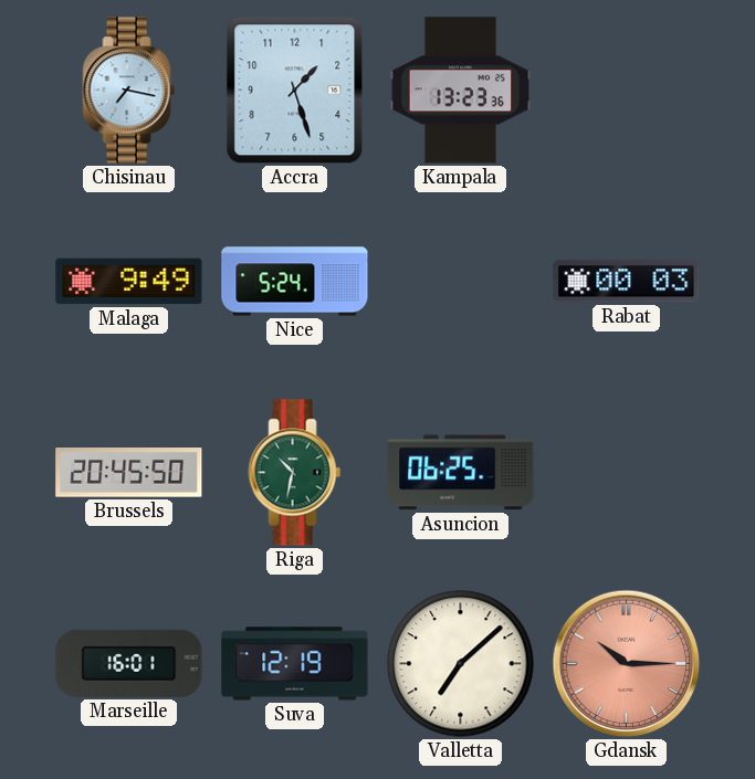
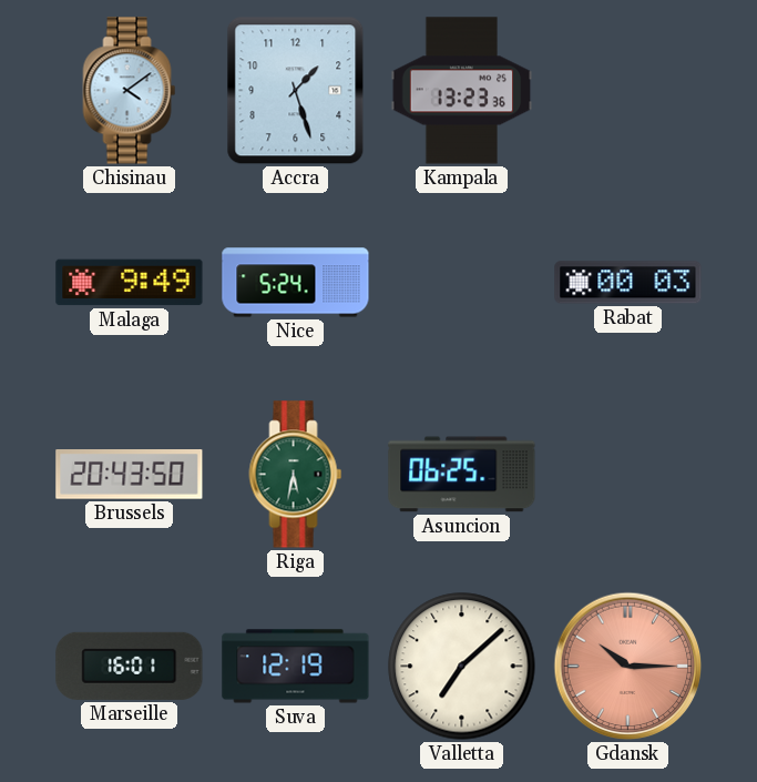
Chisinau: 7:17 -> 4:09 (130, 91)
Brussels: 20:45 -> 20:43 (130, 475)
Riga: 10:32 -> 5:32 (296, 475)
